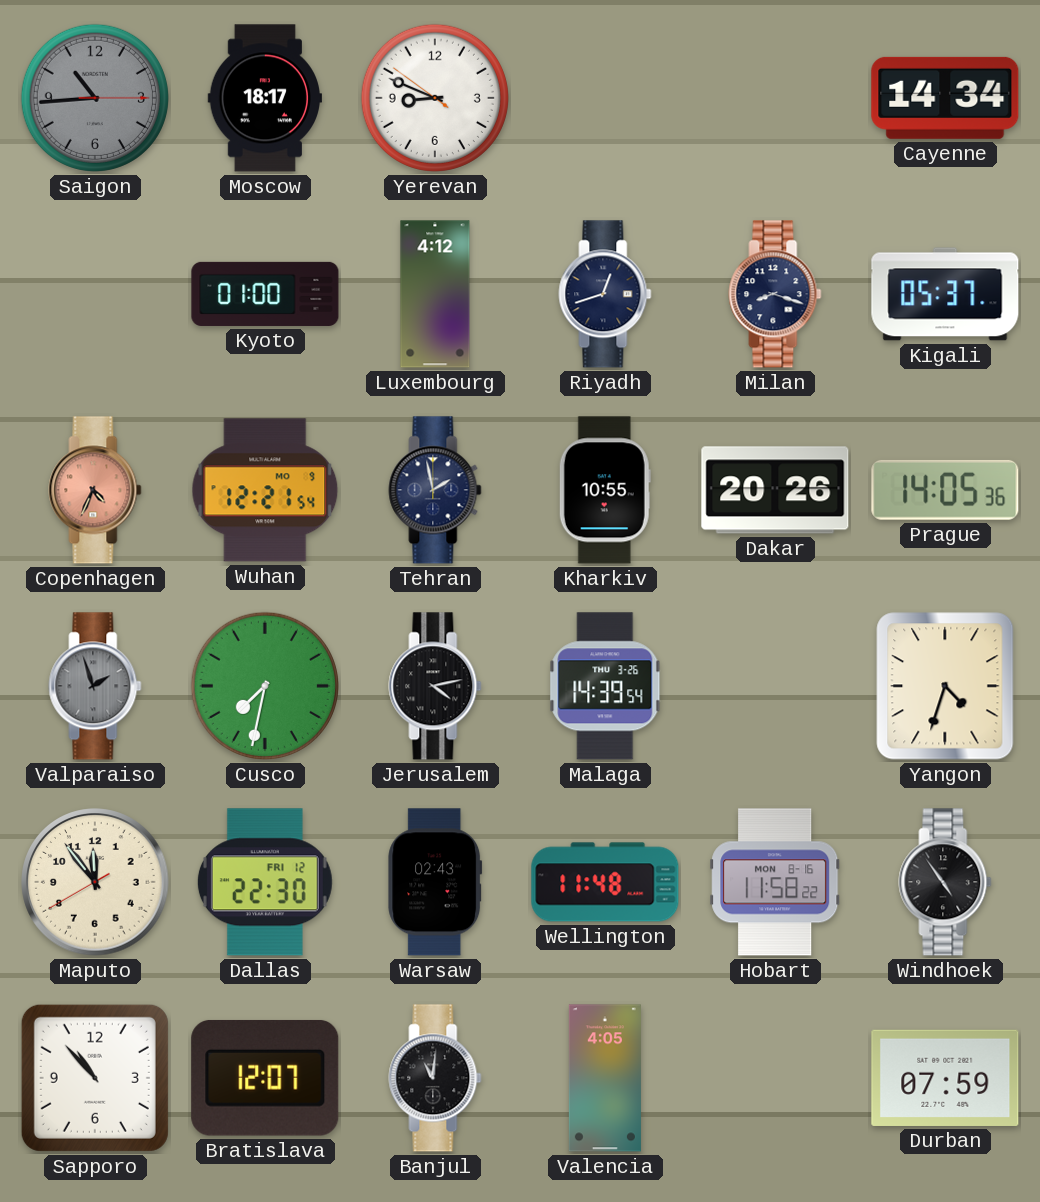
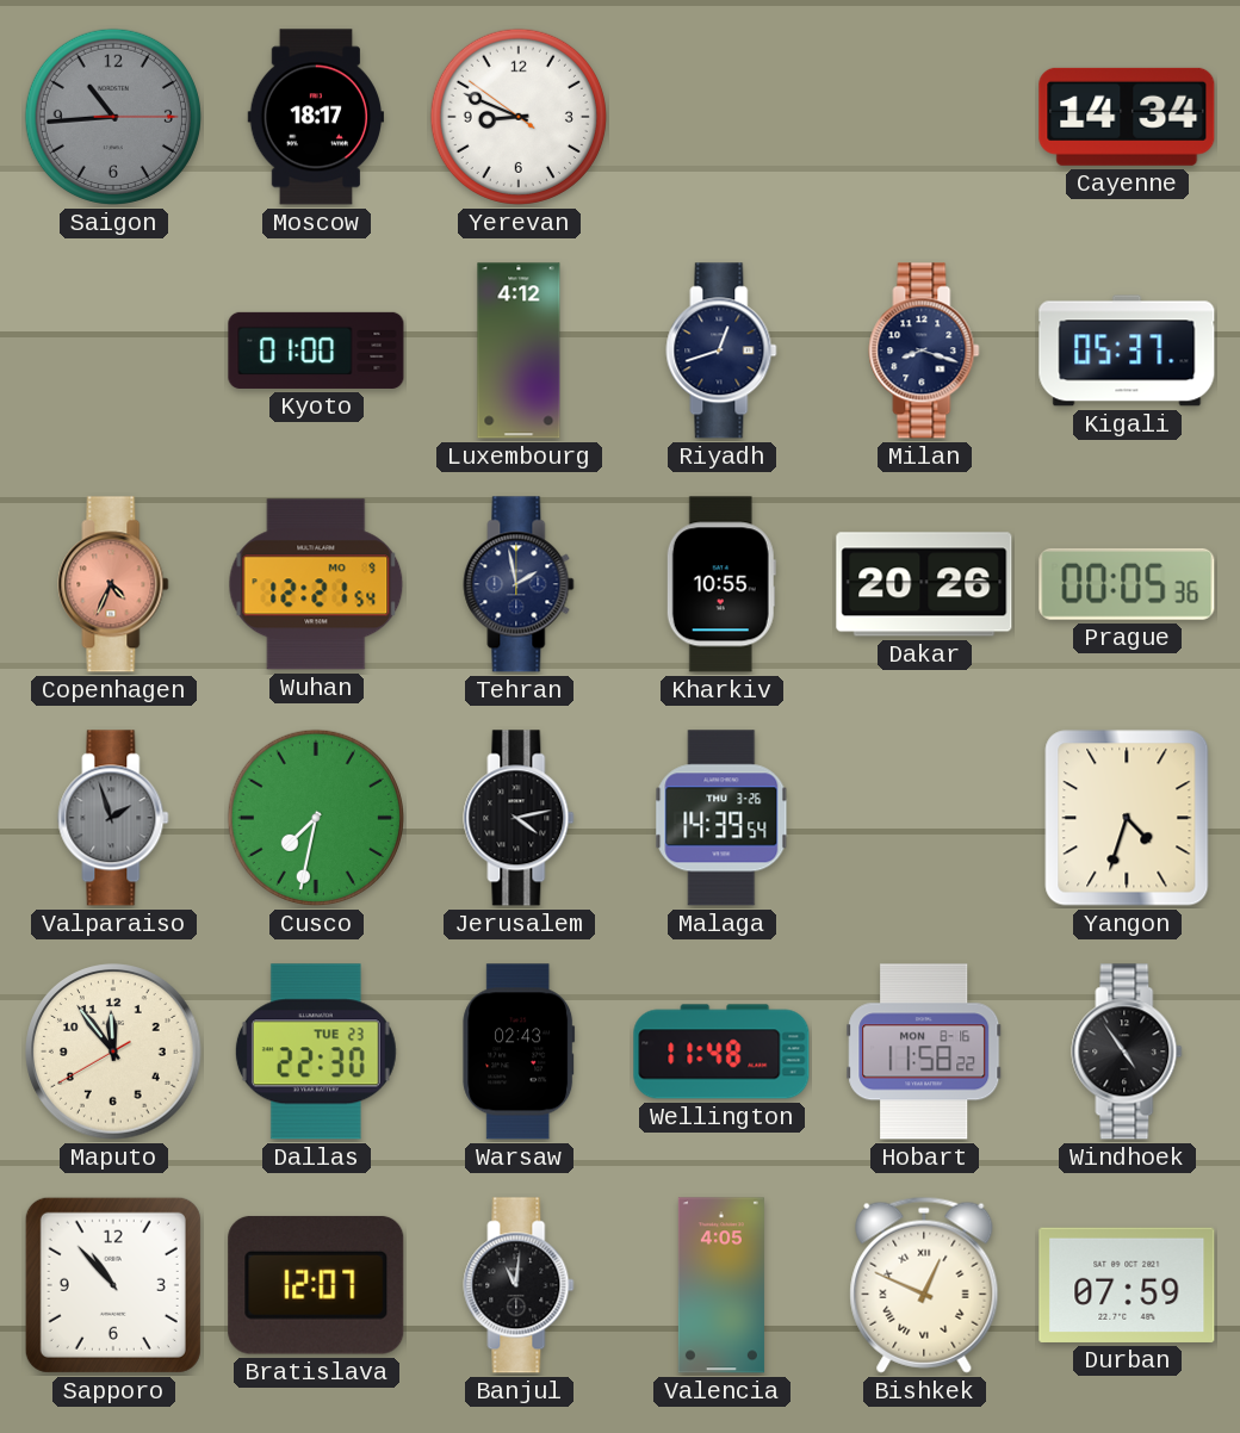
Prague: 14:05 -> 00:05 (1127, 584)
Dallas date: FRI 12 -> TUE 23 (316, 1052)
Bishkek: none -> 12:49 (924, 1285)
